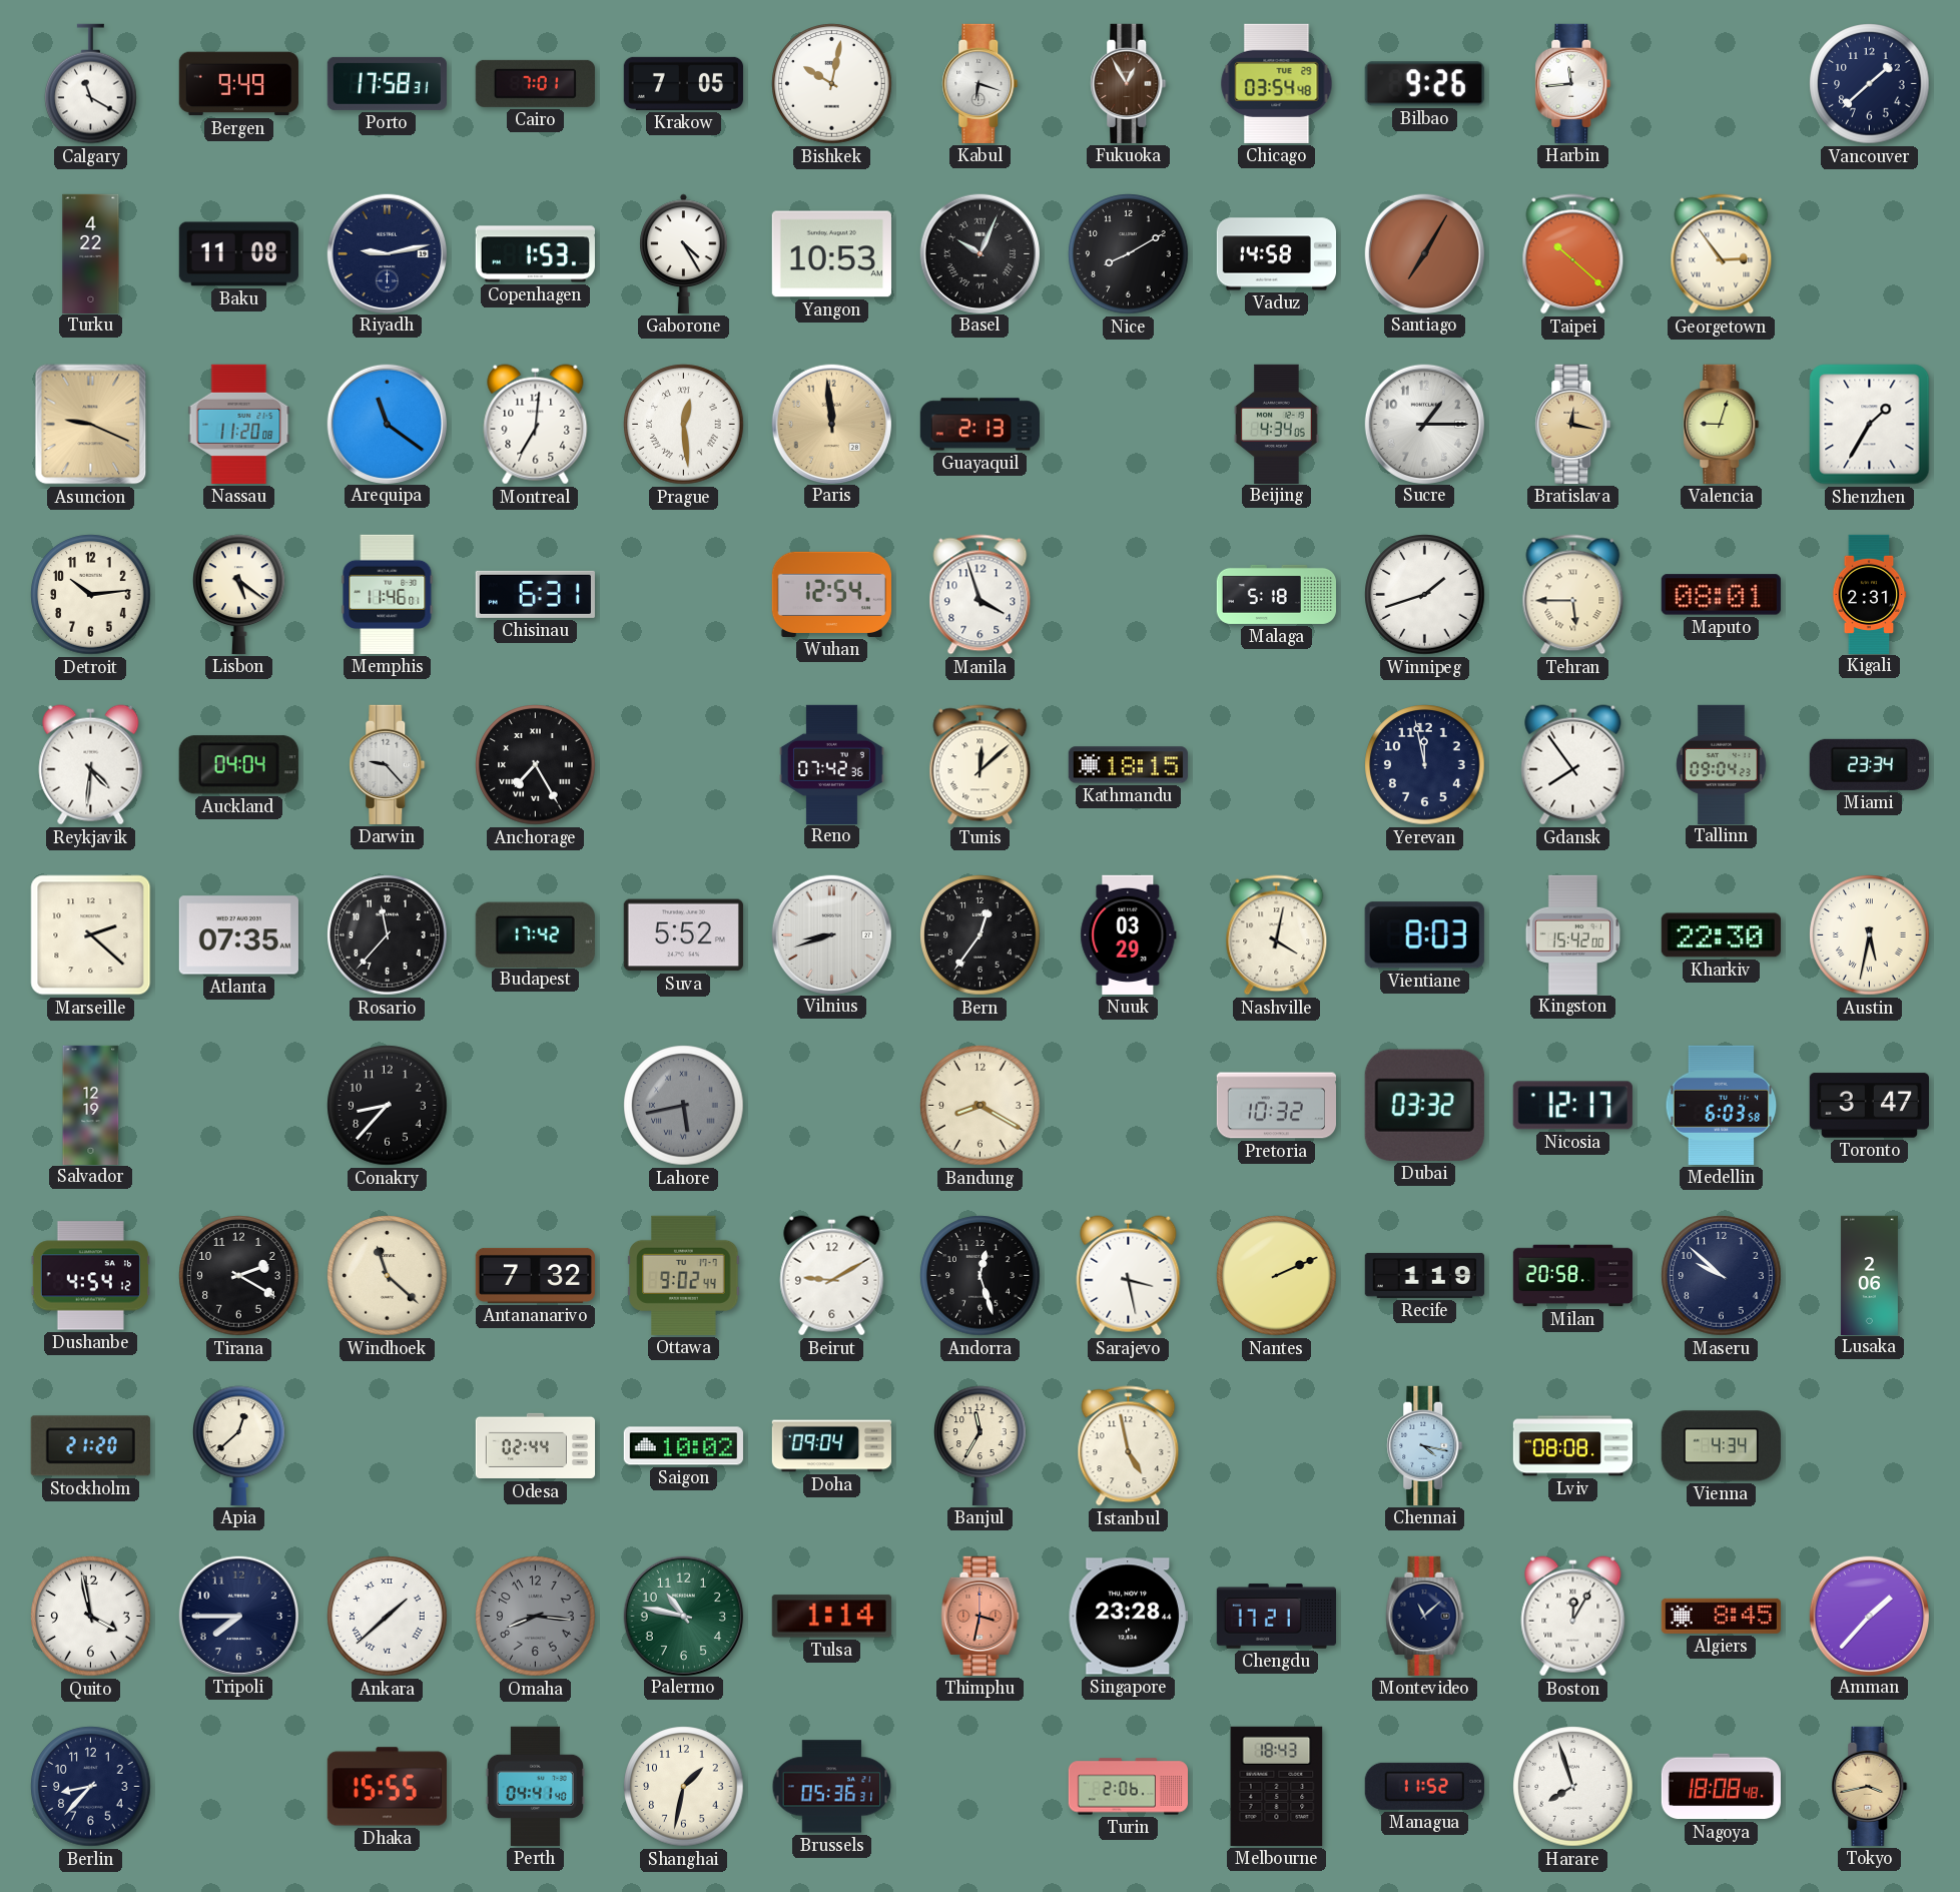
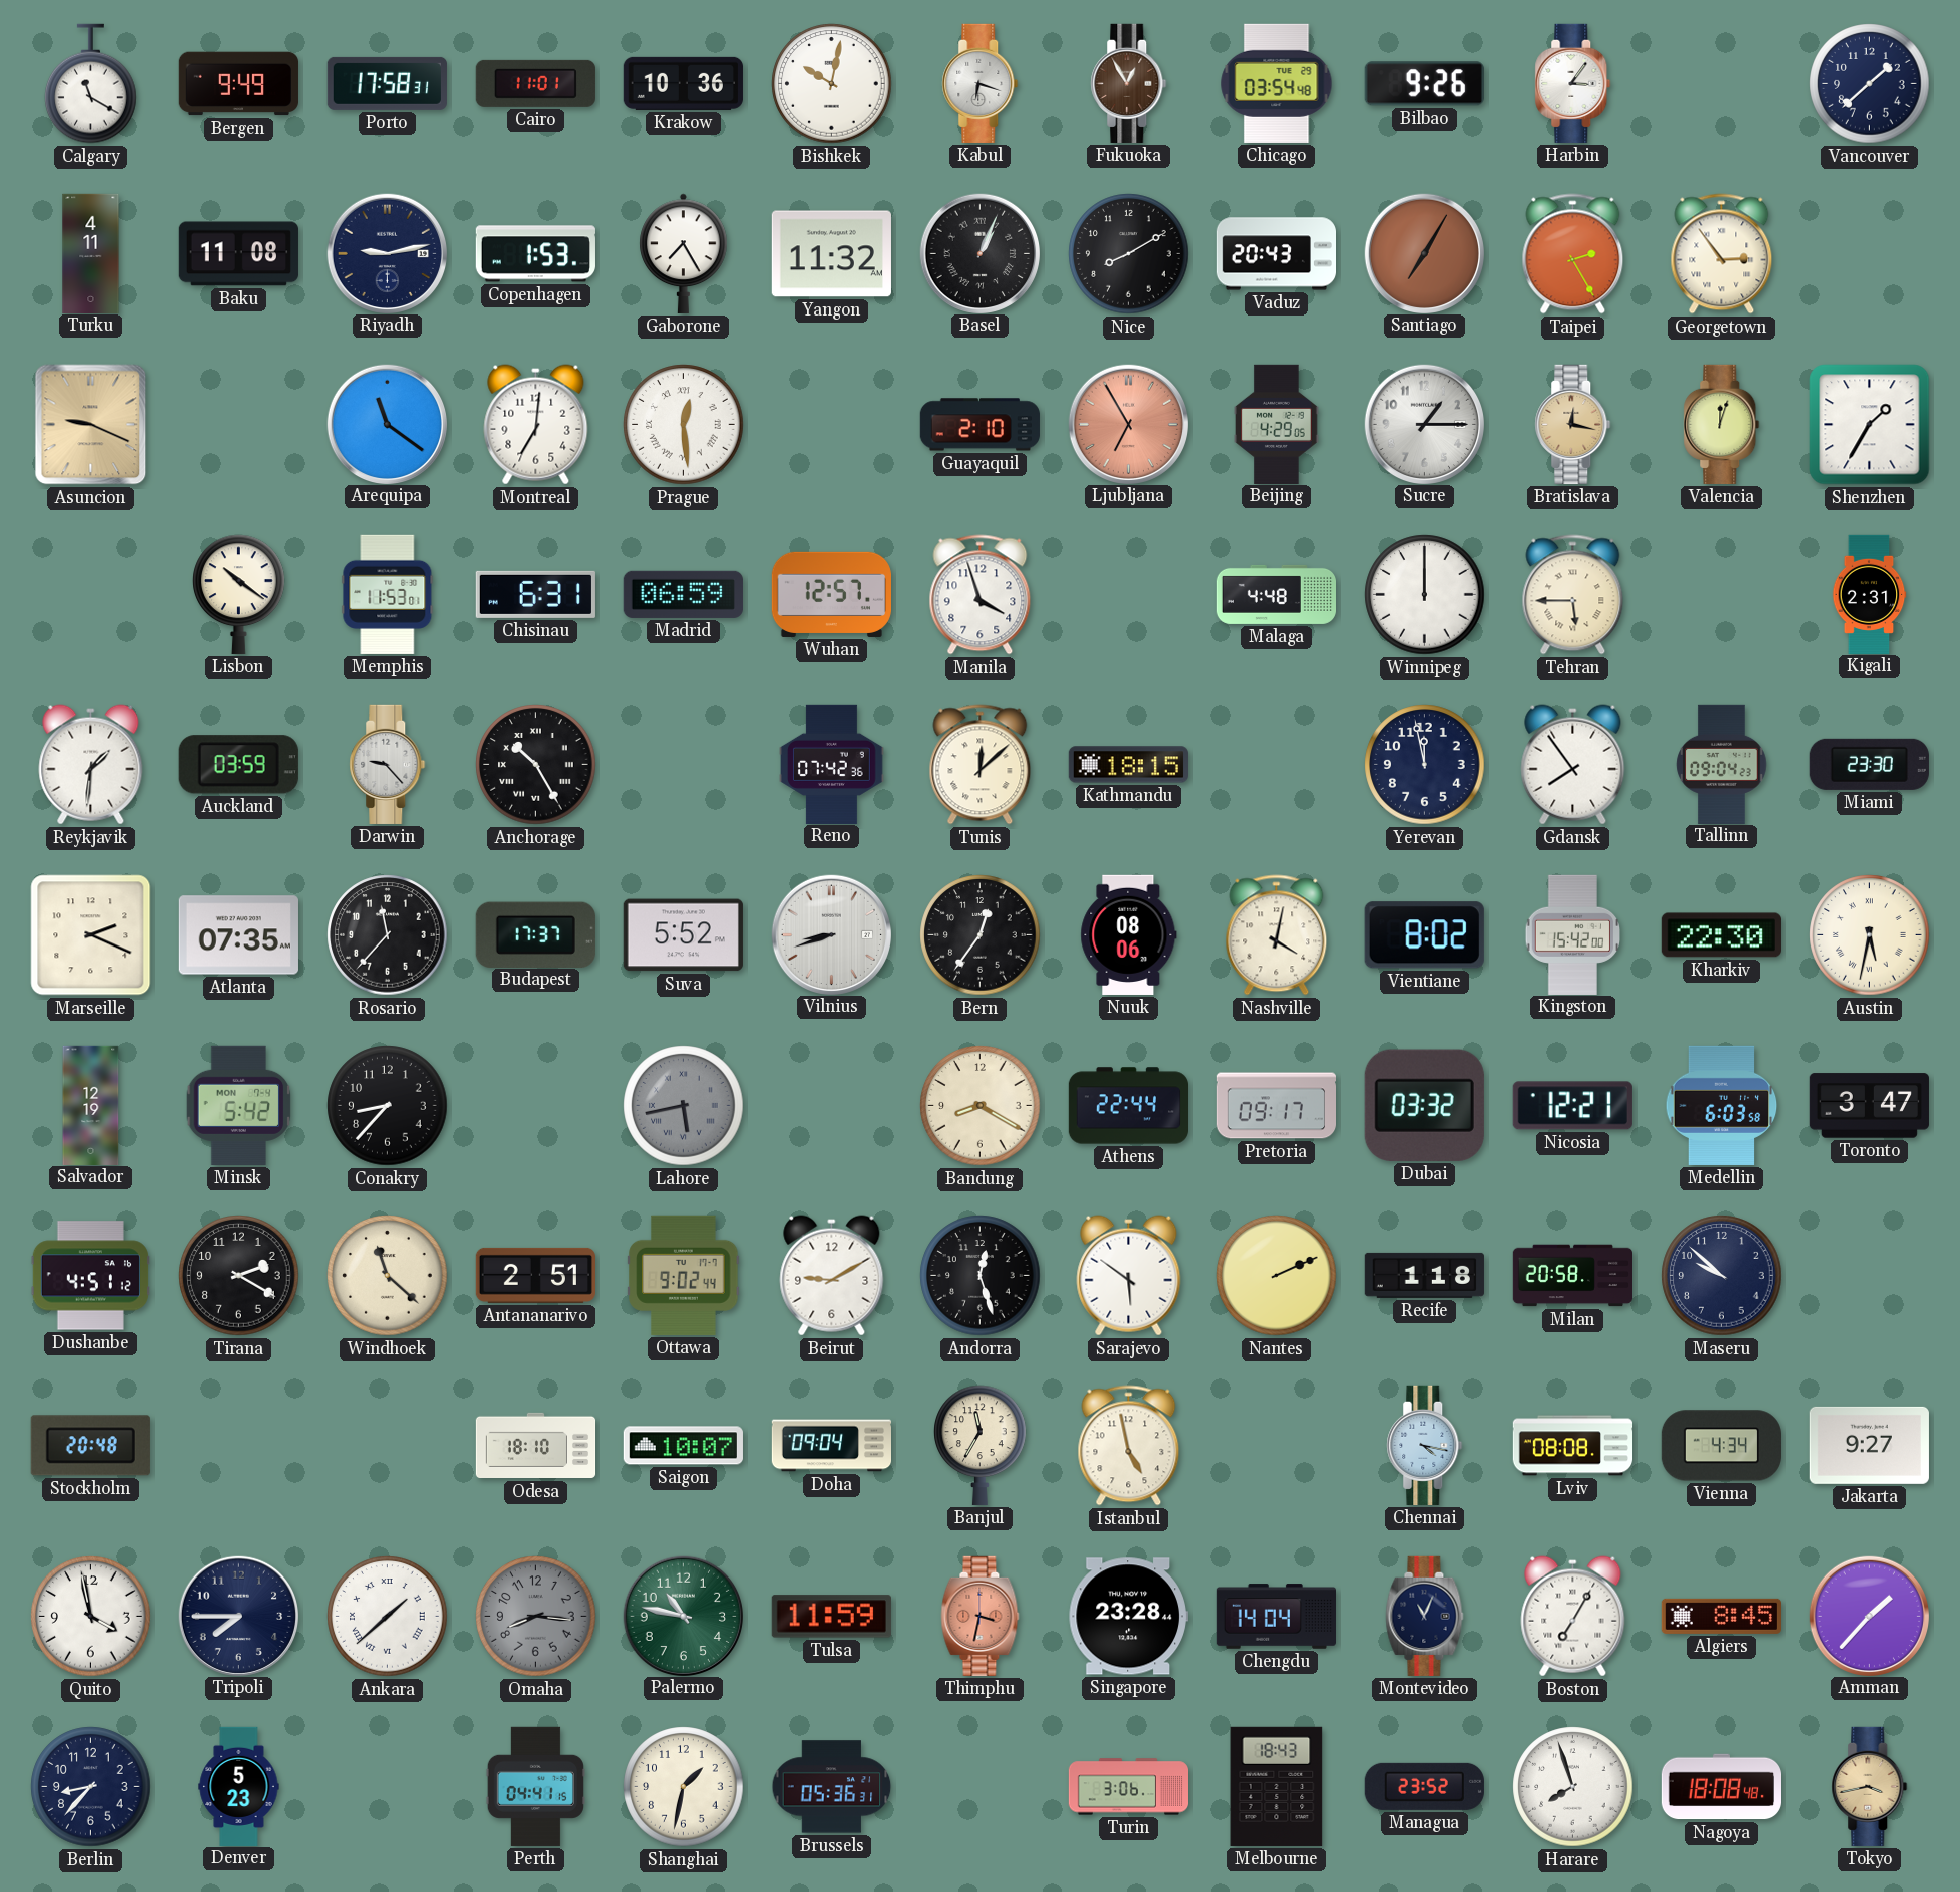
Cairo: 7:01 -> 11:01 (535, 83)
Krakow: 7:05 -> 10:36 (683, 83)
Harbin: 11:44 -> 3:06 (1573, 83)
Turku: 4:22 -> 4:11 (91, 253)
Gaborone: 4:25 -> 7:25 (684, 253)
Yangon: 10:53 -> 11:32 (831, 254)
Basel: 10:04 -> 1:04 (979, 253)
Vaduz: 14:58 -> 20:43 (1276, 254)
Taipei: 10:22 -> 2:25 (1573, 254)
Nassau: 11:20 -> none (239, 424)
Paris: 11:59 -> none (831, 424)
Guayaquil: 2:13 -> 2:10 (979, 425)
Ljubljana: none -> 6:55 (1128, 424)
Beijing: 4:34 -> 4:29 (1277, 424)
Valencia: 9:03 -> 12:03 (1722, 424)
Detroit: 10:14 -> none (91, 595)
Lisbon: 5:21 -> 10:21 (239, 594)
Memphis: 11:46 -> 11:53 (388, 594)
Madrid: none -> 06:59 (683, 594)
Wuhan: 12:54 -> 12:57 (831, 594)
Malaga: 5:18 -> 4:48 (1276, 594)
Winnipeg: 1:42 -> 12:00 (1425, 595)
Maputo: 08:01 -> none (1721, 595)
Reykjavik: 4:31 -> 1:31 (91, 765)
Auckland: 04:04 -> 03:59 (238, 765)
Anchorage: 7:25 -> 10:25 (536, 765)
Miami: 23:34 -> 23:30 (1869, 764)
Marseille: 2:22 -> 2:19 (91, 935)
Budapest: 17:42 -> 17:37 (535, 934)
Nuuk: 03:29 -> 08:06 (1129, 934)
Vientiane: 8:03 -> 8:02 (1424, 935)
Minsk: none -> 5:42 (239, 1105)
Athens: none -> 22:44 (1128, 1106)
Pretoria: 10:32 -> 09:17 (1276, 1106)
Nicosia: 12:17 -> 12:21 (1572, 1106)
Dushanbe: 4:54 -> 4:51 (90, 1276)
Antananarivo: 7:32 -> 2:51 (535, 1275)
Sarajevo: 3:28 -> 5:51 (1129, 1276)
Recife: 1:19 -> 1:18 (1424, 1275)
Lusaka: 2:06 -> none (1869, 1275)
Stockholm: 21:20 -> 20:48 (90, 1446)
Apia: 12:38 -> none (239, 1445)
Odesa: 02:44 -> 18:10 (536, 1446)
Saigon: 10:02 -> 10:07 (683, 1446)
Jakarta: none -> 9:27 (1869, 1445)
Tulsa: 1:14 -> 11:59 (831, 1617)
Chengdu: 17:21 -> 14:04 (1276, 1617)
Montevideo: 11:08 -> 11:04 (1425, 1616)
Boston: 12:05 -> 7:05 (1573, 1617)
Denver: none -> 5:23 (239, 1786)
Dhaka: 15:55 -> none (387, 1787)
Perth: 04:41:40 -> 04:41:15 (535, 1786)
Turin: 2:06 -> 3:06 (1128, 1787)
Managua: 11:52 -> 23:52 (1424, 1786)
